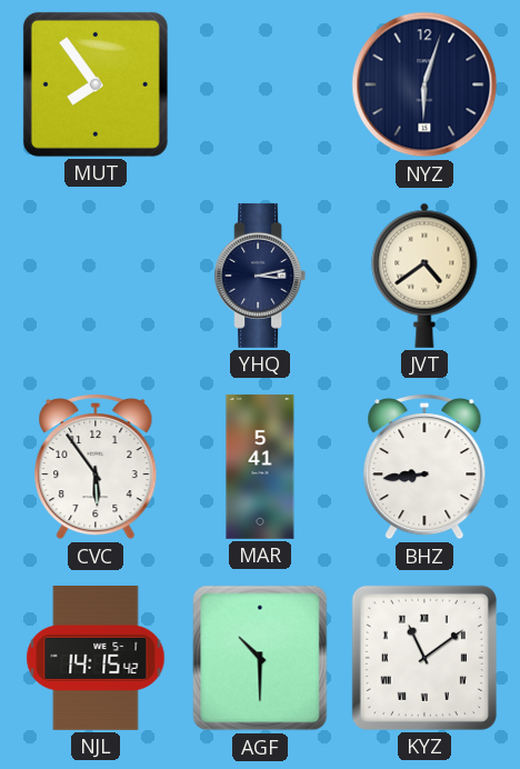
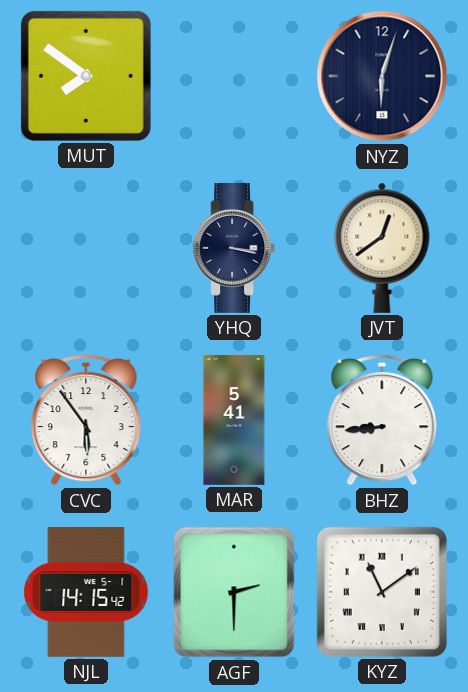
MUT: 7:54 -> 7:51 (86, 76)
YHQ: 3:13 -> 3:17 (234, 248)
JVT: 4:39 -> 12:39 (382, 248)
AGF: 10:30 -> 2:30 (234, 592)
